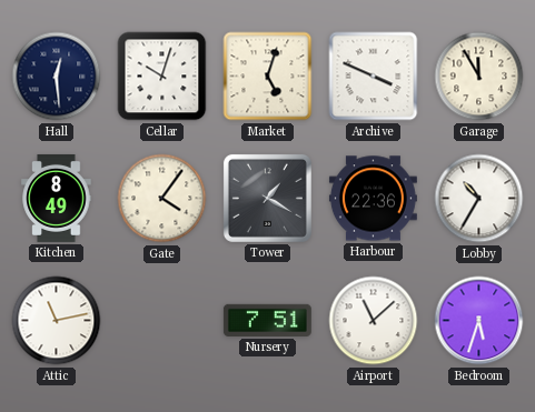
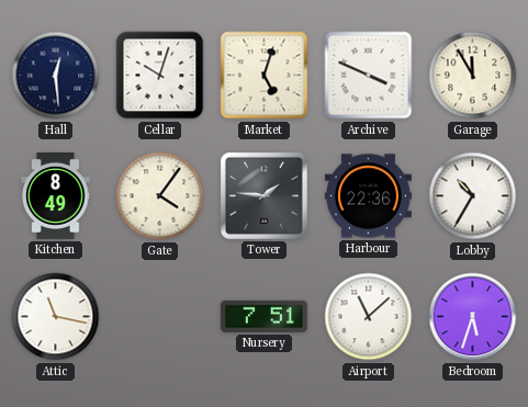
Tower: 1:20 -> 1:46 (263, 195)
Attic: 11:13 -> 11:17 (56, 317)
